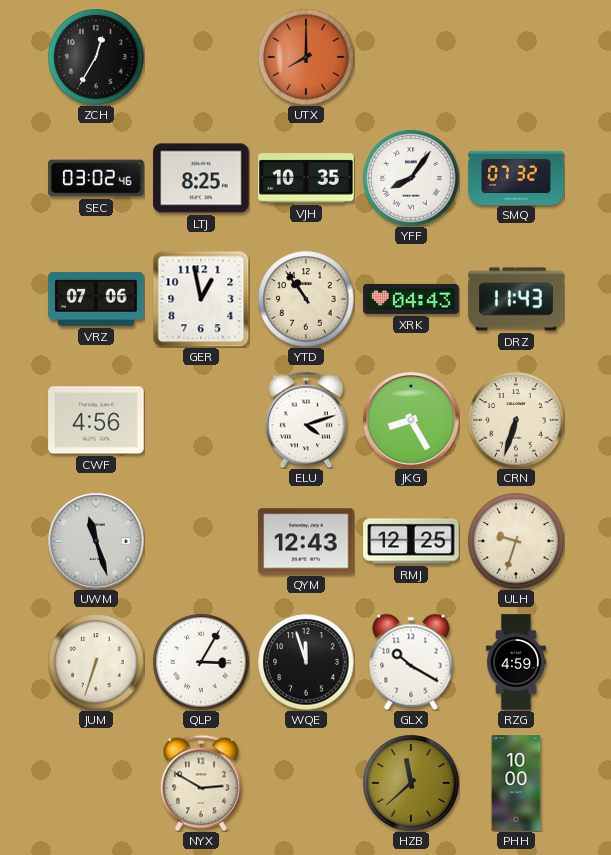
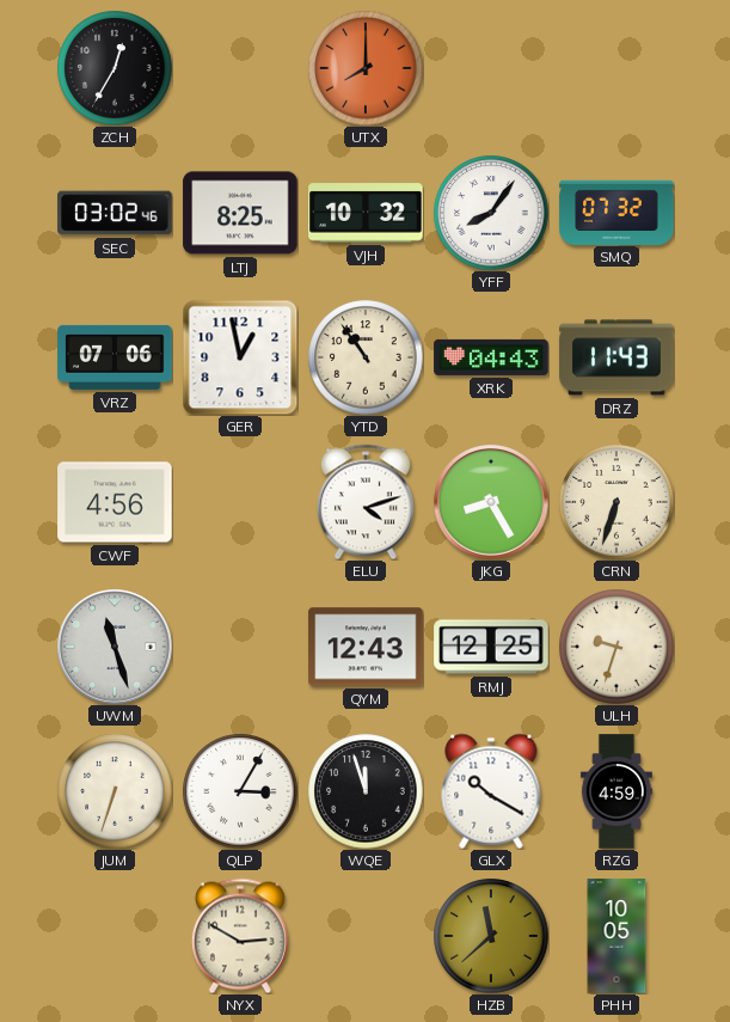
VJH: 10:35 -> 10:32 (366, 213)
PHH: 10:00 -> 10:05 (616, 936)
